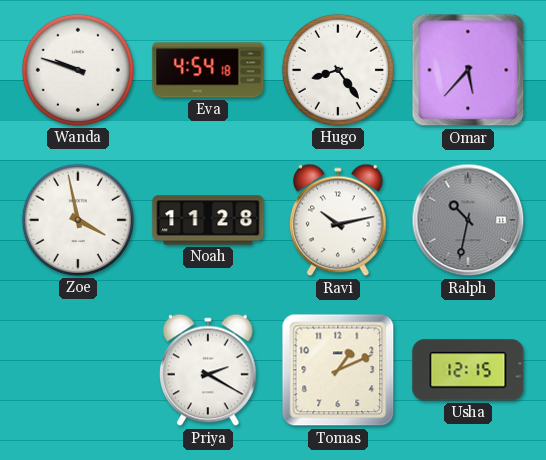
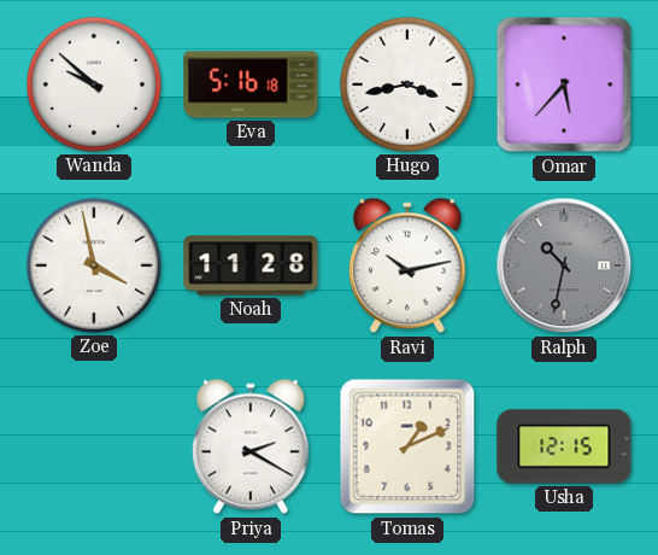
Wanda: 9:48 -> 9:52 (94, 84)
Eva: 4:54 -> 5:16 (251, 84)
Hugo: 8:24 -> 3:43 (407, 84)
